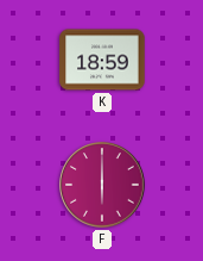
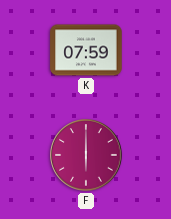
K: 18:59 -> 07:59 (86, 50)
